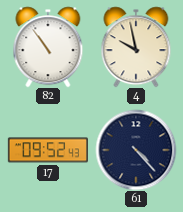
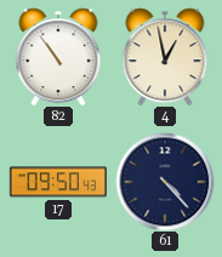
4: 9:58 -> 12:58 (165, 57)
17: 09:52 -> 09:50 (57, 182)
